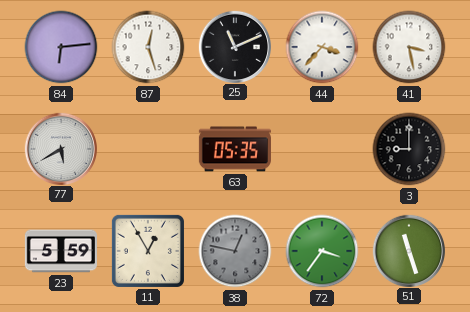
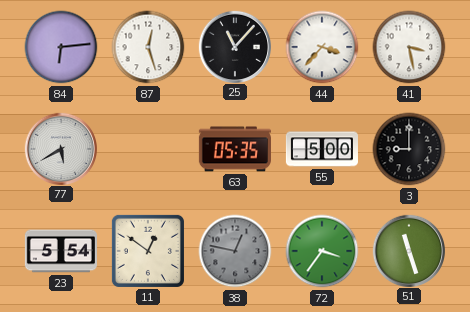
25: 11:11 -> 11:07 (234, 46)
55: none -> 5:00 (322, 149)
23: 5:59 -> 5:54 (61, 251)
11: 12:55 -> 12:51 (148, 251)
